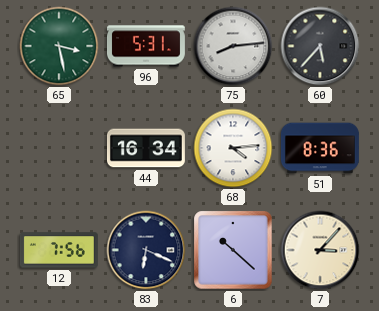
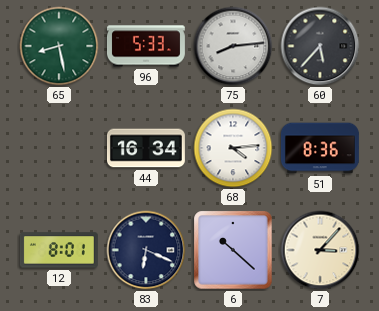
65: 3:28 -> 8:28 (59, 46)
96: 5:31 -> 5:33 (146, 46)
12: 7:56 -> 8:01 (59, 250)
